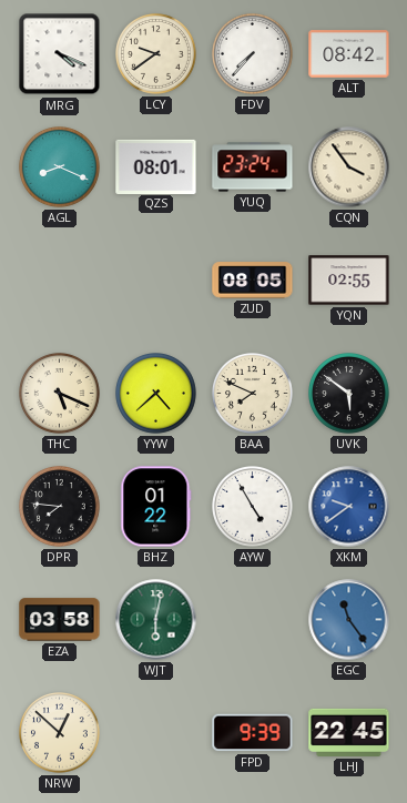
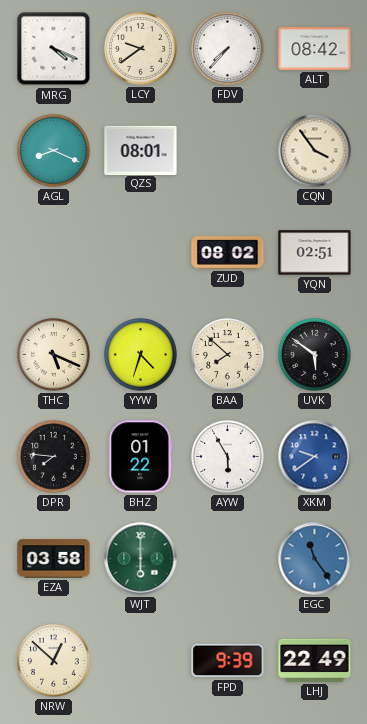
YUQ: 23:24 -> none (253, 167)
ZUD: 08:05 -> 08:02 (228, 253)
YQN: 02:55 -> 02:51 (315, 253)
YYW: 4:38 -> 4:33 (141, 355)
BAA: 7:49 -> 7:52 (228, 355)
AYW: 4:55 -> 5:55 (228, 457)
WJT: 6:02 -> 6:00 (141, 559)
LHJ: 22:45 -> 22:49 (315, 660)
